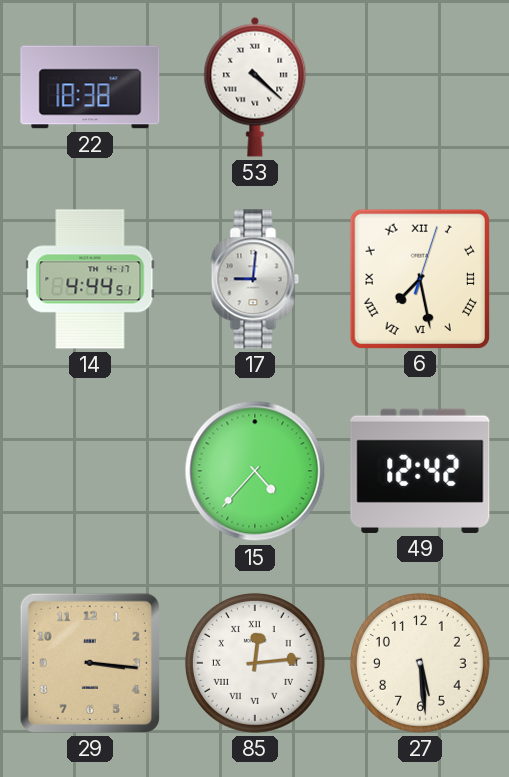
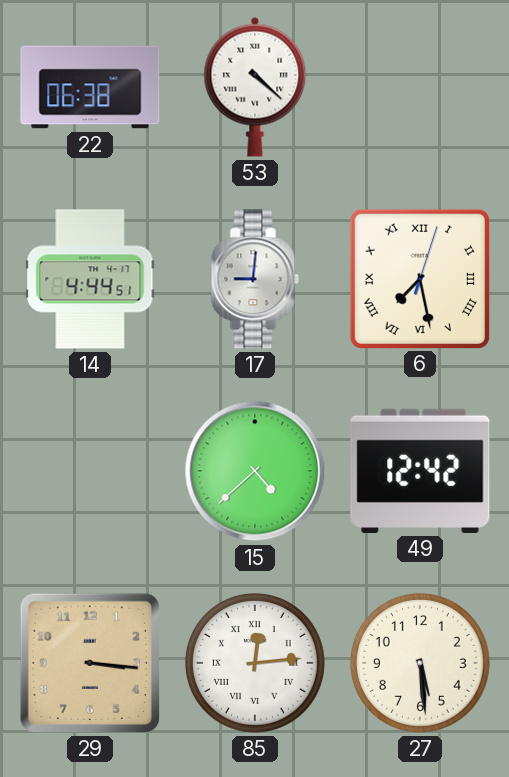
22: 18:38 -> 06:38 (90, 87)
15: 4:37 -> 4:38 (255, 471)
